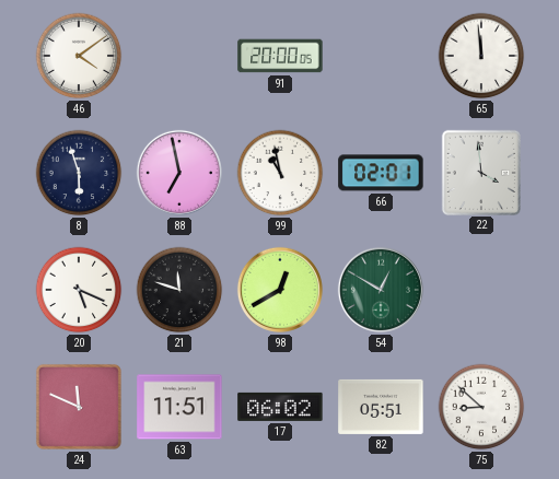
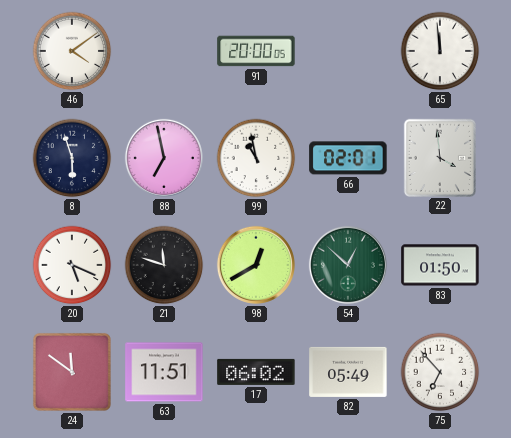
54: 12:50 -> 12:52 (348, 265)
83: none -> 01:50 (440, 265)
24: 11:49 -> 11:51 (72, 372)
82: 05:51 -> 05:49 (348, 372)
75: 8:52 -> 6:53 (440, 372)
